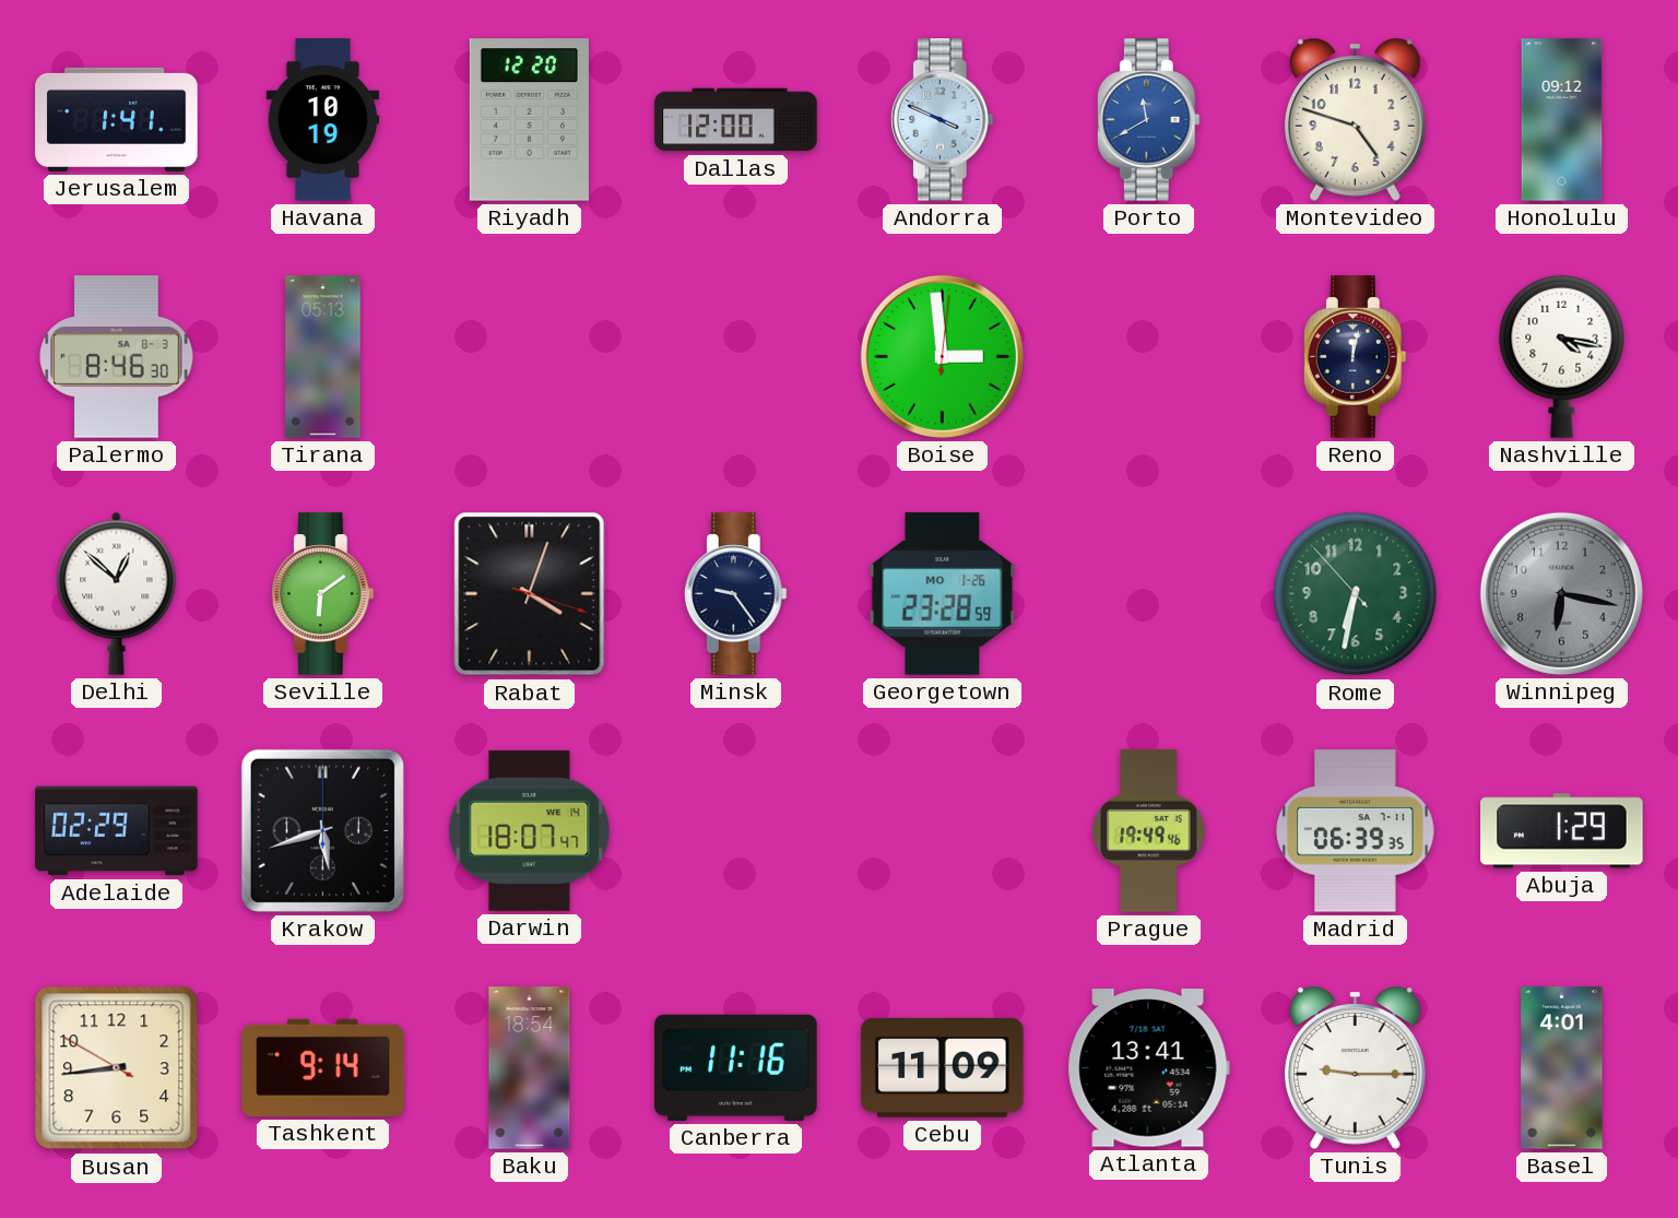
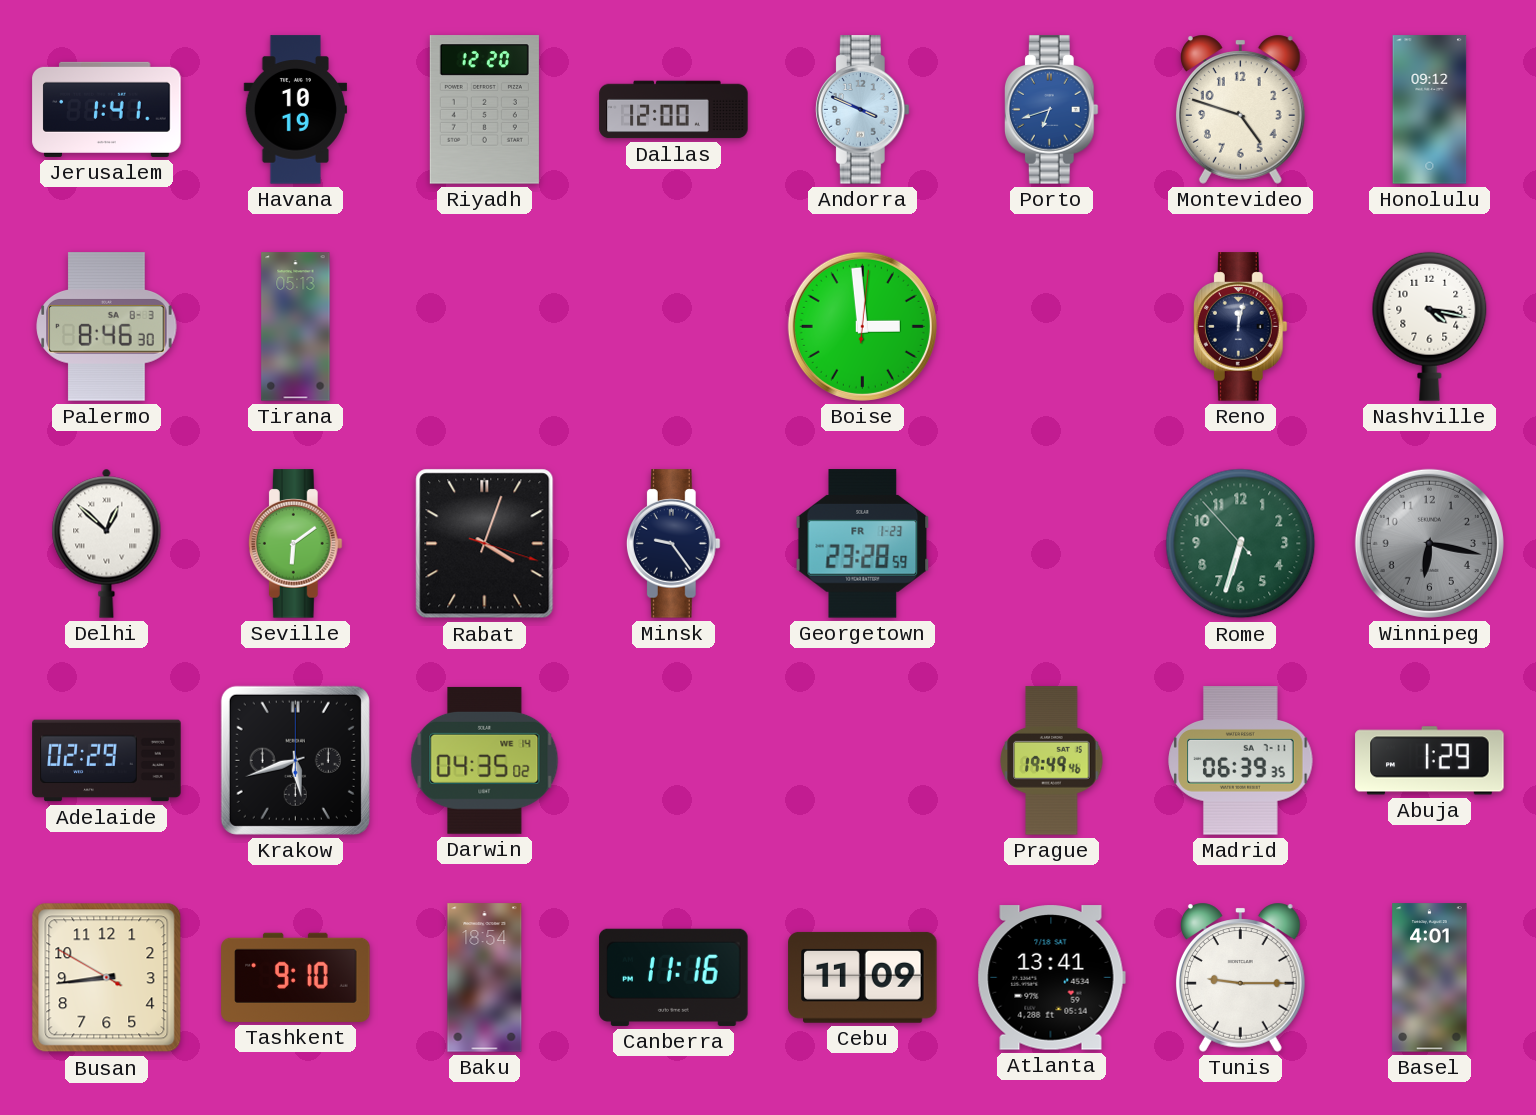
Porto: 11:40 -> 6:42 (1051, 110)
Georgetown date: MO 1-26 -> FR 1-23 (863, 544)
Rome: 6:31 -> 6:32 (1241, 544)
Darwin: 18:07 -> 04:35 (485, 760)
Tashkent: 9:14 -> 9:10 (296, 977)
